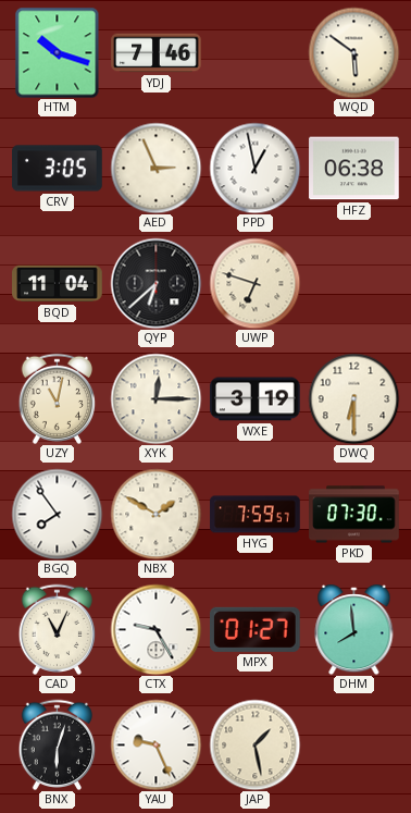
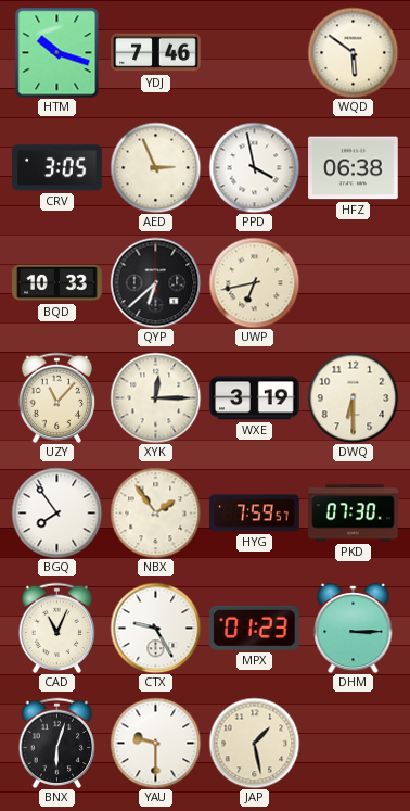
PPD: 12:58 -> 3:58 (254, 167)
BQD: 11:04 -> 10:33 (57, 283)
UWP: 6:48 -> 6:43 (254, 282)
UZY: 11:02 -> 11:07 (57, 397)
NBX: 1:50 -> 1:54 (155, 512)
MPX: 01:27 -> 01:23 (255, 628)
DHM: 7:59 -> 3:15 (354, 629)
YAU: 9:26 -> 9:30 (155, 743)
